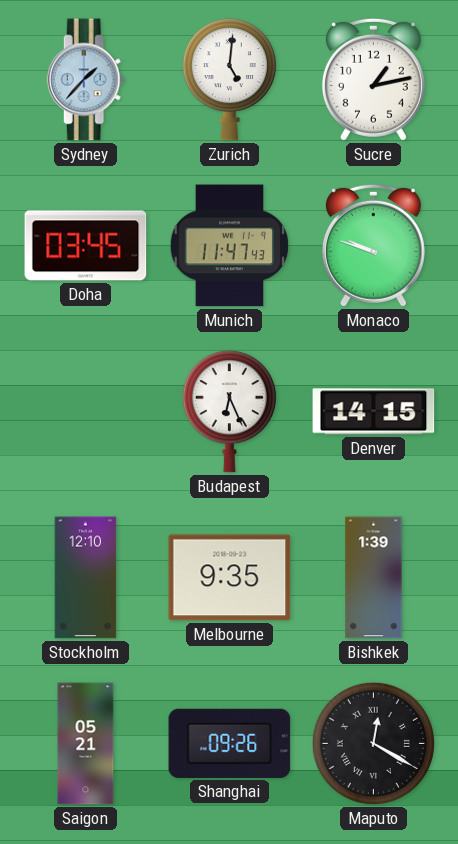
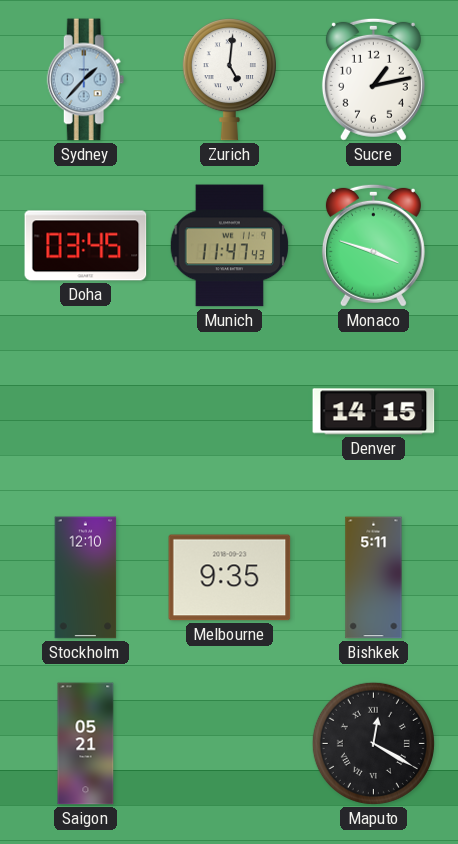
Monaco: 9:48 -> 3:48 (373, 245)
Budapest: 6:26 -> none (229, 412)
Bishkek: 1:39 -> 5:11 (374, 578)
Shanghai: 09:26 -> none (230, 743)
